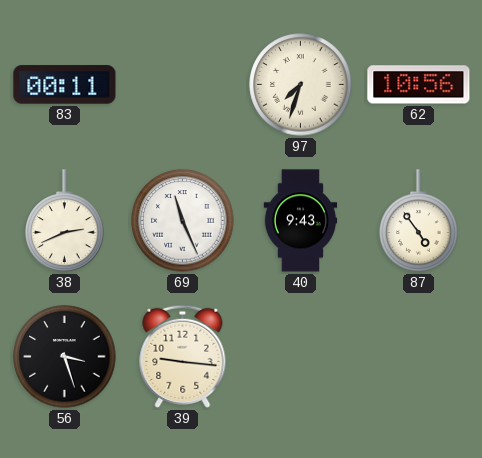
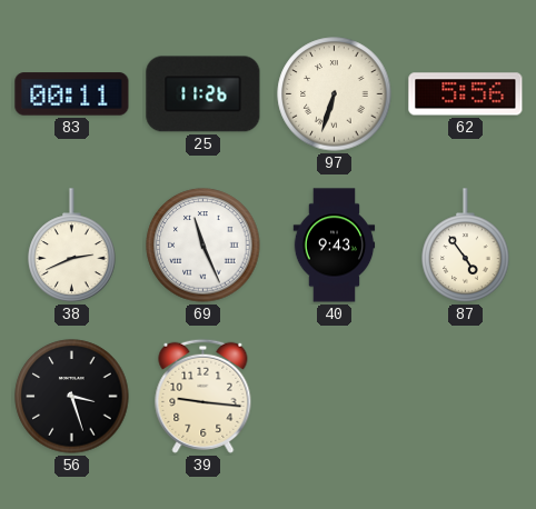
25: none -> 11:26 (204, 94)
97: 7:33 -> 6:33 (335, 94)
62: 10:56 -> 5:56 (466, 94)
